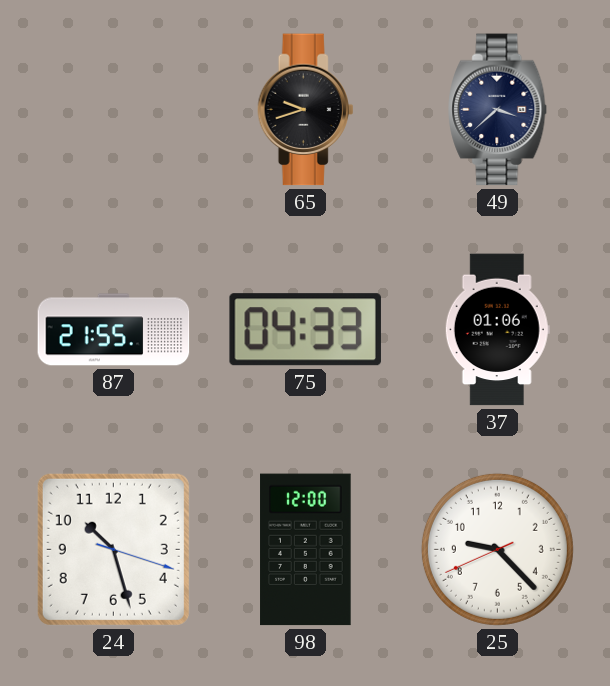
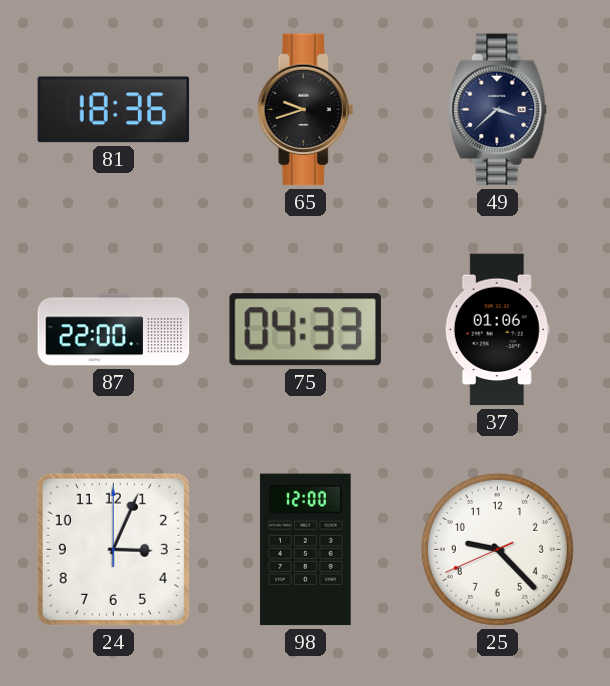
81: none -> 18:36 (114, 110)
87: 21:55 -> 22:00 (114, 330)
24: 10:27 -> 3:04 (113, 549)
